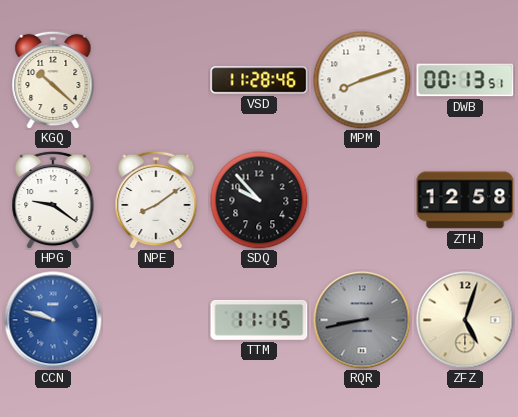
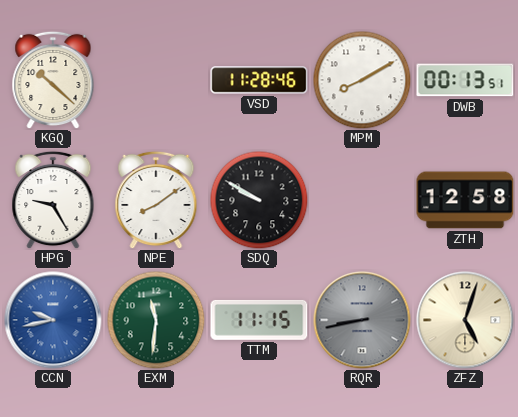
MPM: 8:12 -> 8:10 (362, 80)
HPG: 9:21 -> 9:25 (53, 200)
SDQ: 9:53 -> 9:50 (259, 200)
CCN: 9:48 -> 9:43 (53, 320)
EXM: none -> 11:31 (156, 320)
